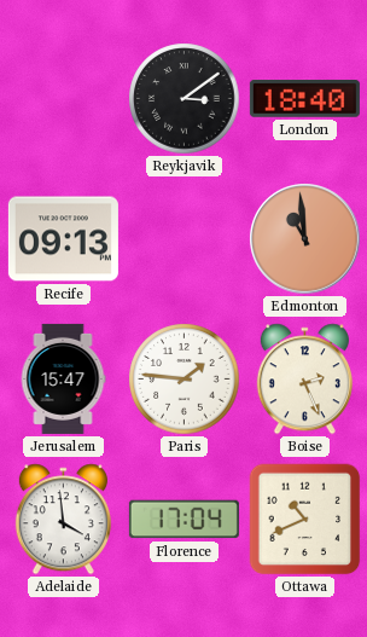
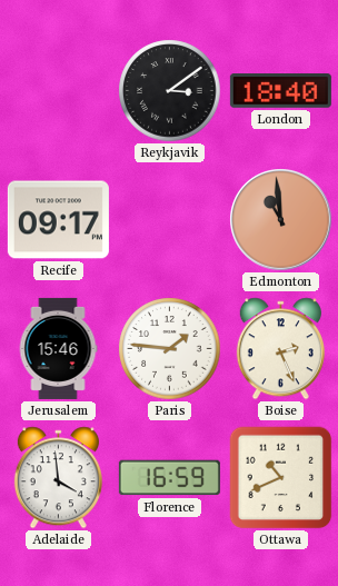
Recife: 09:13 -> 09:17 (58, 220)
Jerusalem: 15:47 -> 15:46 (58, 348)
Florence: 17:04 -> 16:59 (169, 478)
